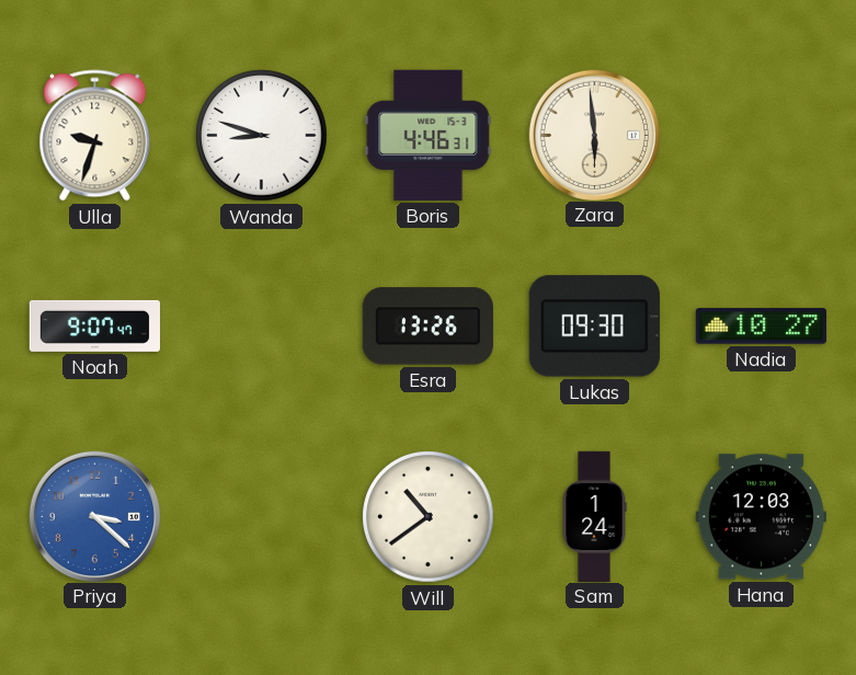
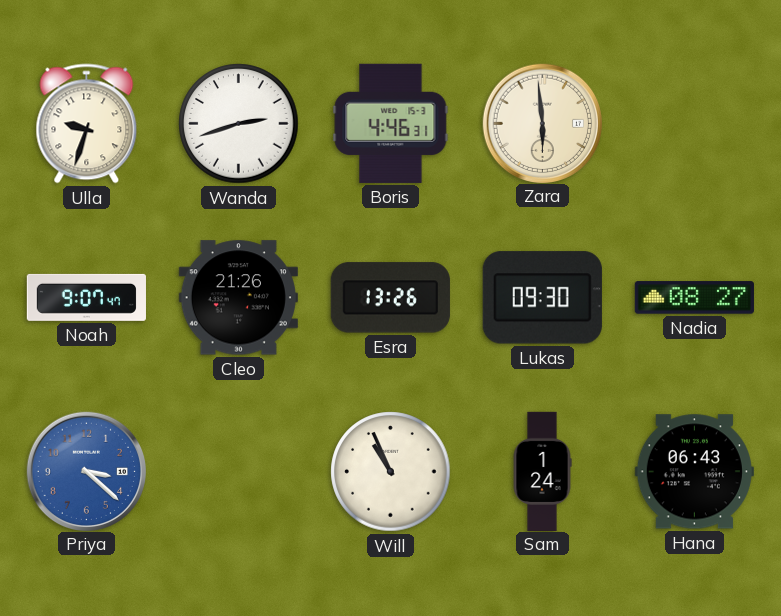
Wanda: 8:48 -> 2:42 (239, 124)
Cleo: none -> 21:26 (238, 298)
Nadia: 10:27 -> 08:27 (694, 298)
Will: 10:39 -> 10:56 (391, 472)
Hana: 12:03 -> 06:43 (694, 472)
